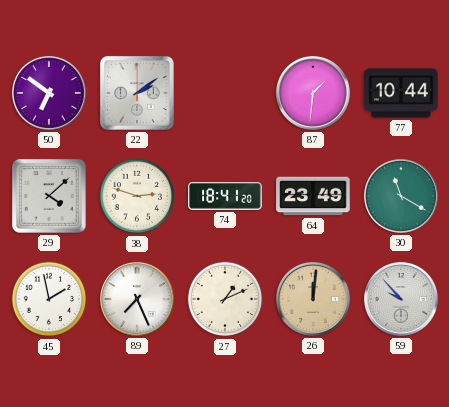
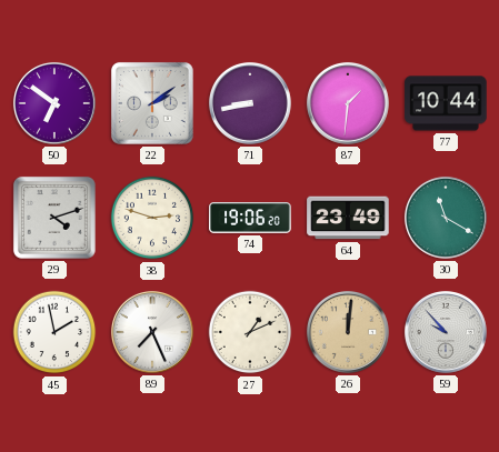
71: none -> 8:43 (250, 103)
29: 4:08 -> 4:12 (54, 218)
74: 18:41 -> 19:06 (250, 219)
